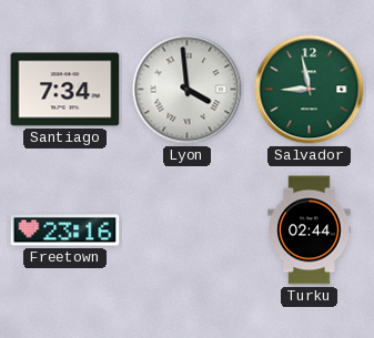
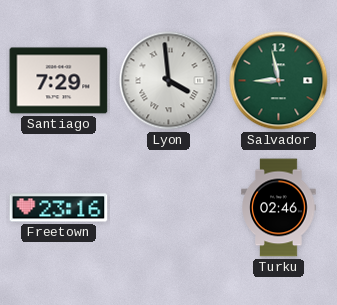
Santiago: 7:34 -> 7:29 (59, 81)
Turku: 02:44 -> 02:46 (279, 208)
